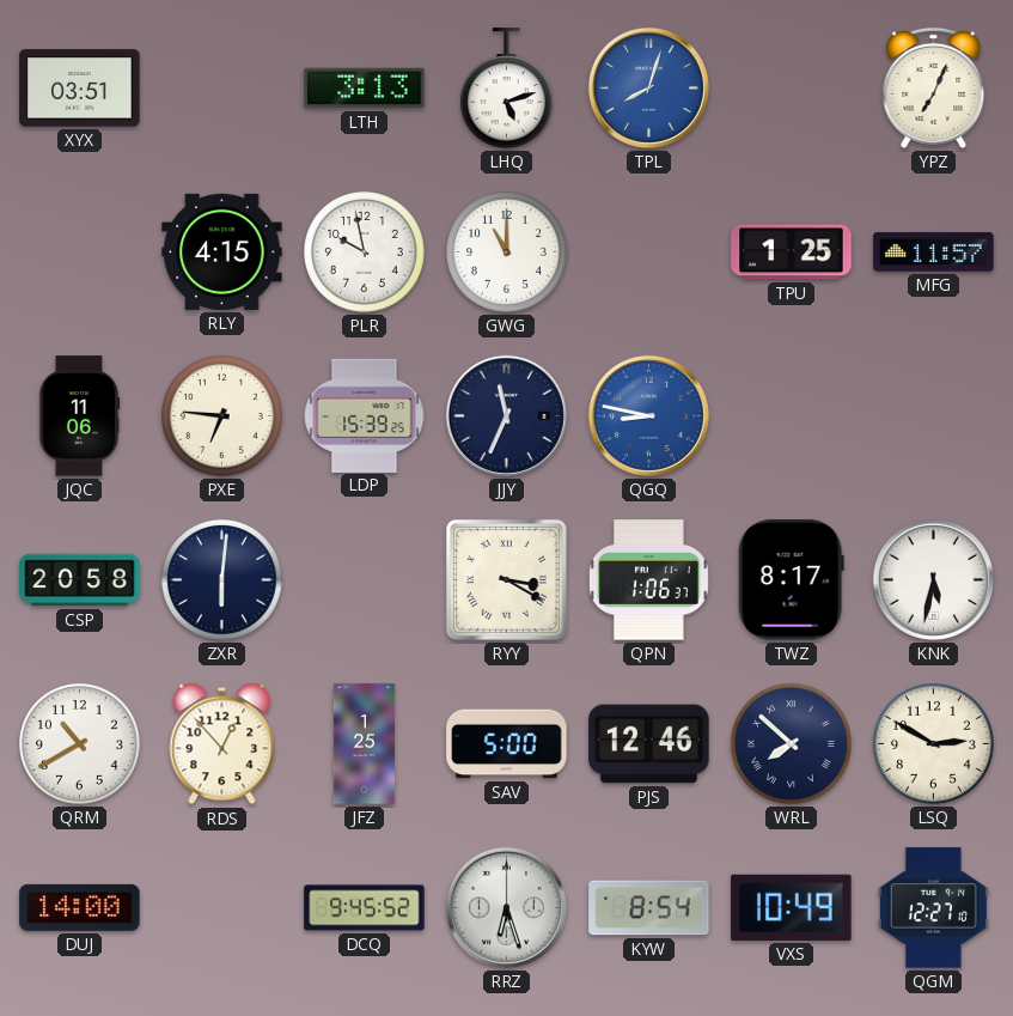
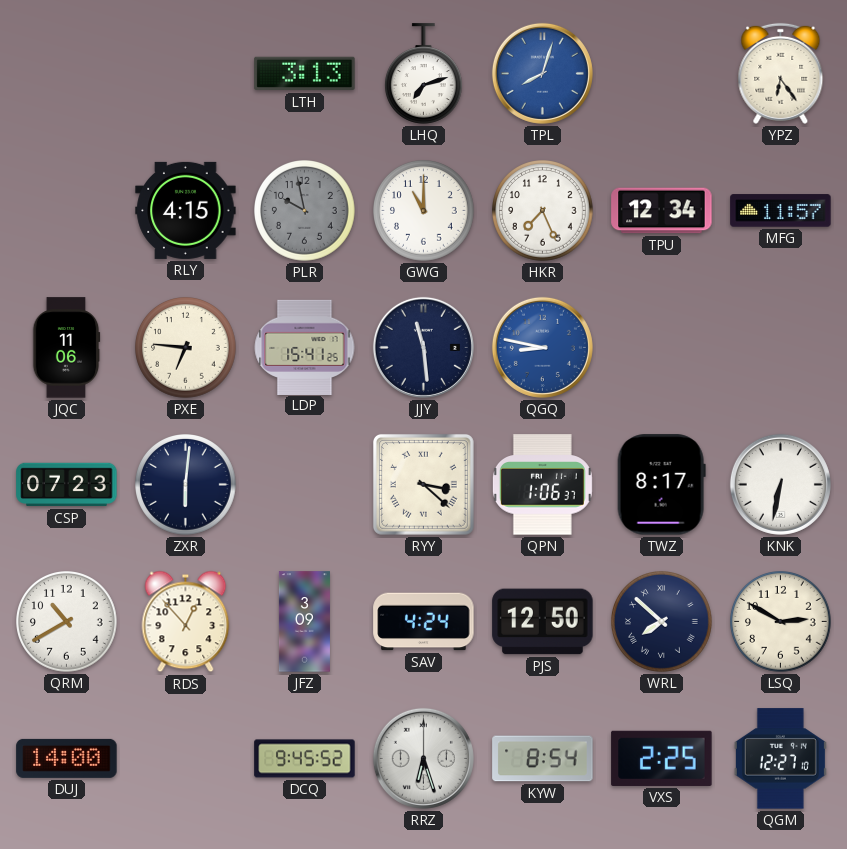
XYX: 03:51 -> none (80, 89)
LHQ: 5:12 -> 7:12 (423, 74)
YPZ: 7:04 -> 6:24 (781, 73)
PLR dial: white -> grey (305, 211)
HKR: none -> 7:26 (543, 211)
TPU: 1:25 -> 12:34 (662, 211)
LDP: 15:39 -> 15:41 (305, 347)
JJY: 11:34 -> 11:29 (423, 347)
CSP: 20:58 -> 07:23 (67, 485)
RYY: 3:20 -> 3:22 (423, 484)
KNK: 5:32 -> 6:32 (780, 484)
JFZ: 1:25 -> 3:09 (304, 622)
SAV: 5:00 -> 4:24 (424, 622)
PJS: 12:46 -> 12:50 (543, 622)
VXS: 10:49 -> 2:25 (662, 758)
